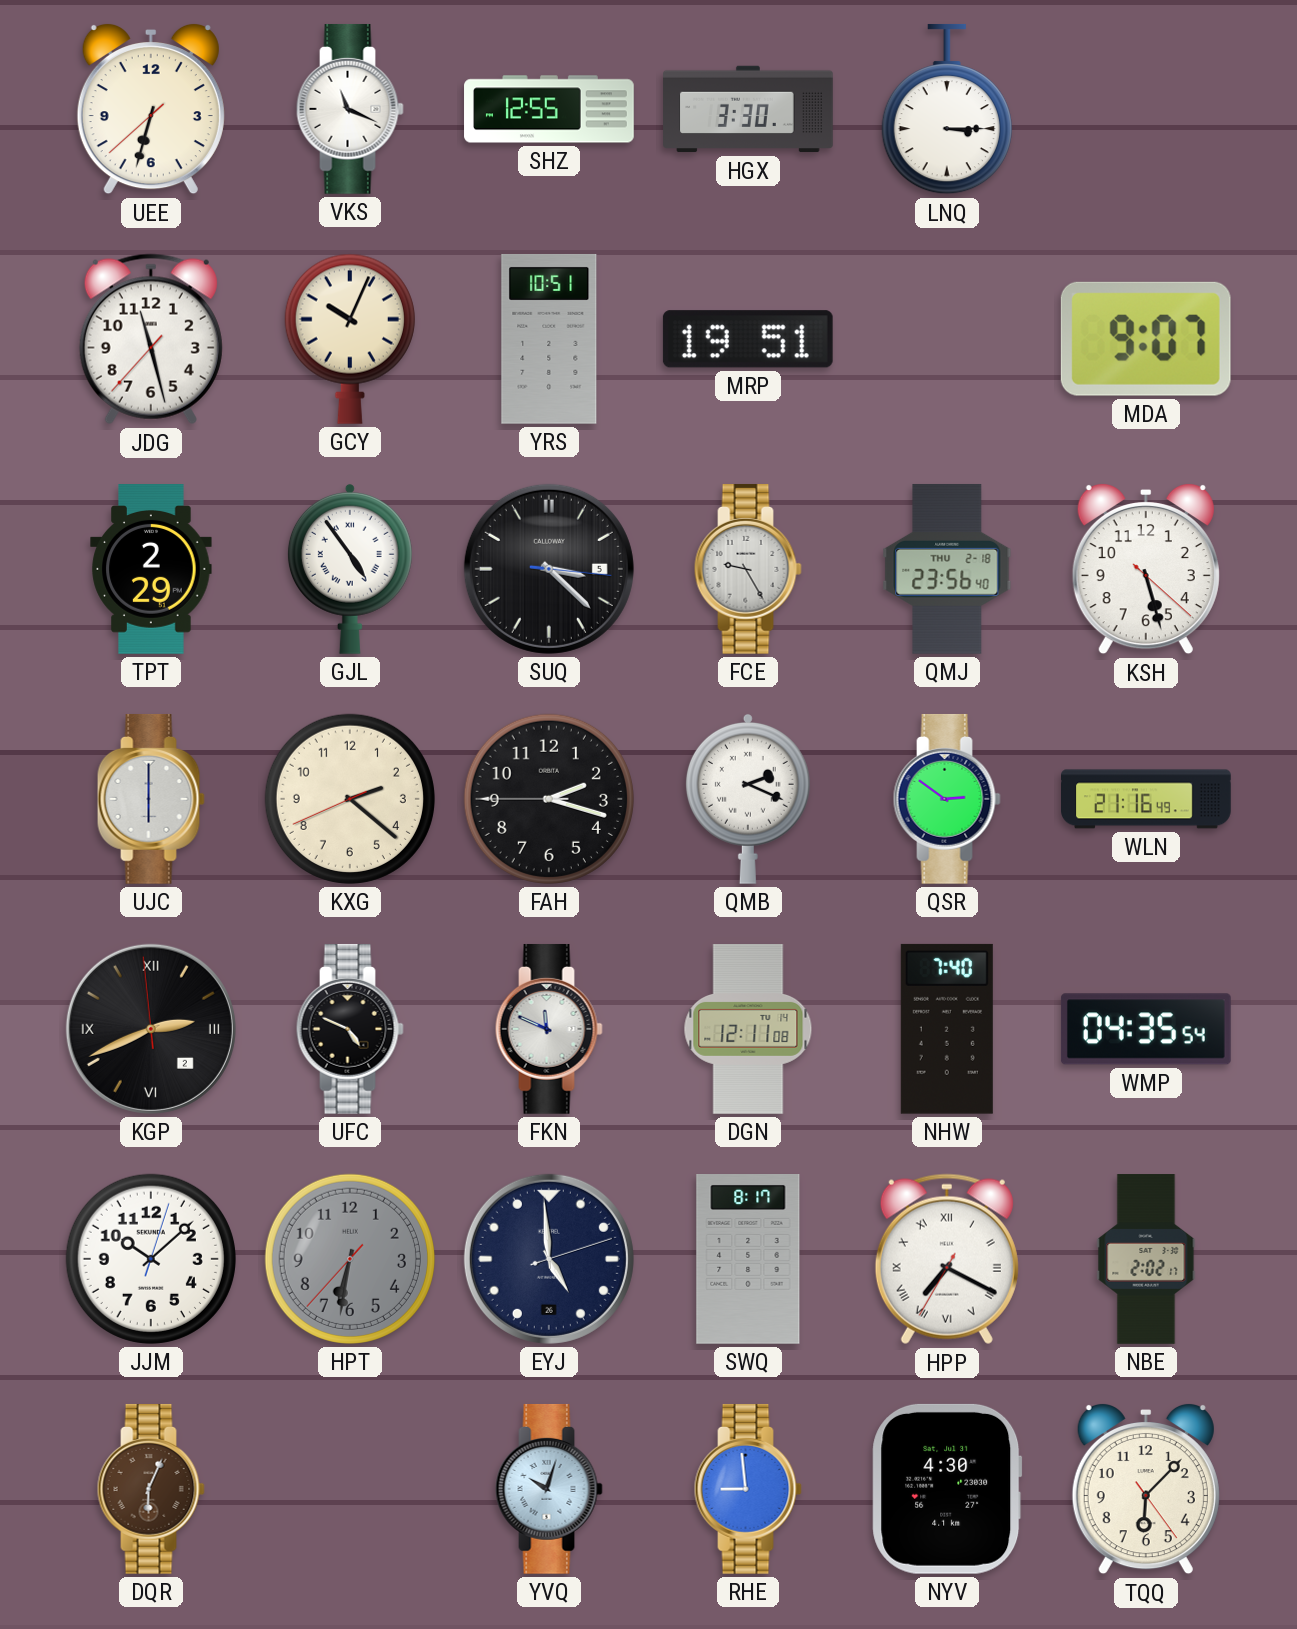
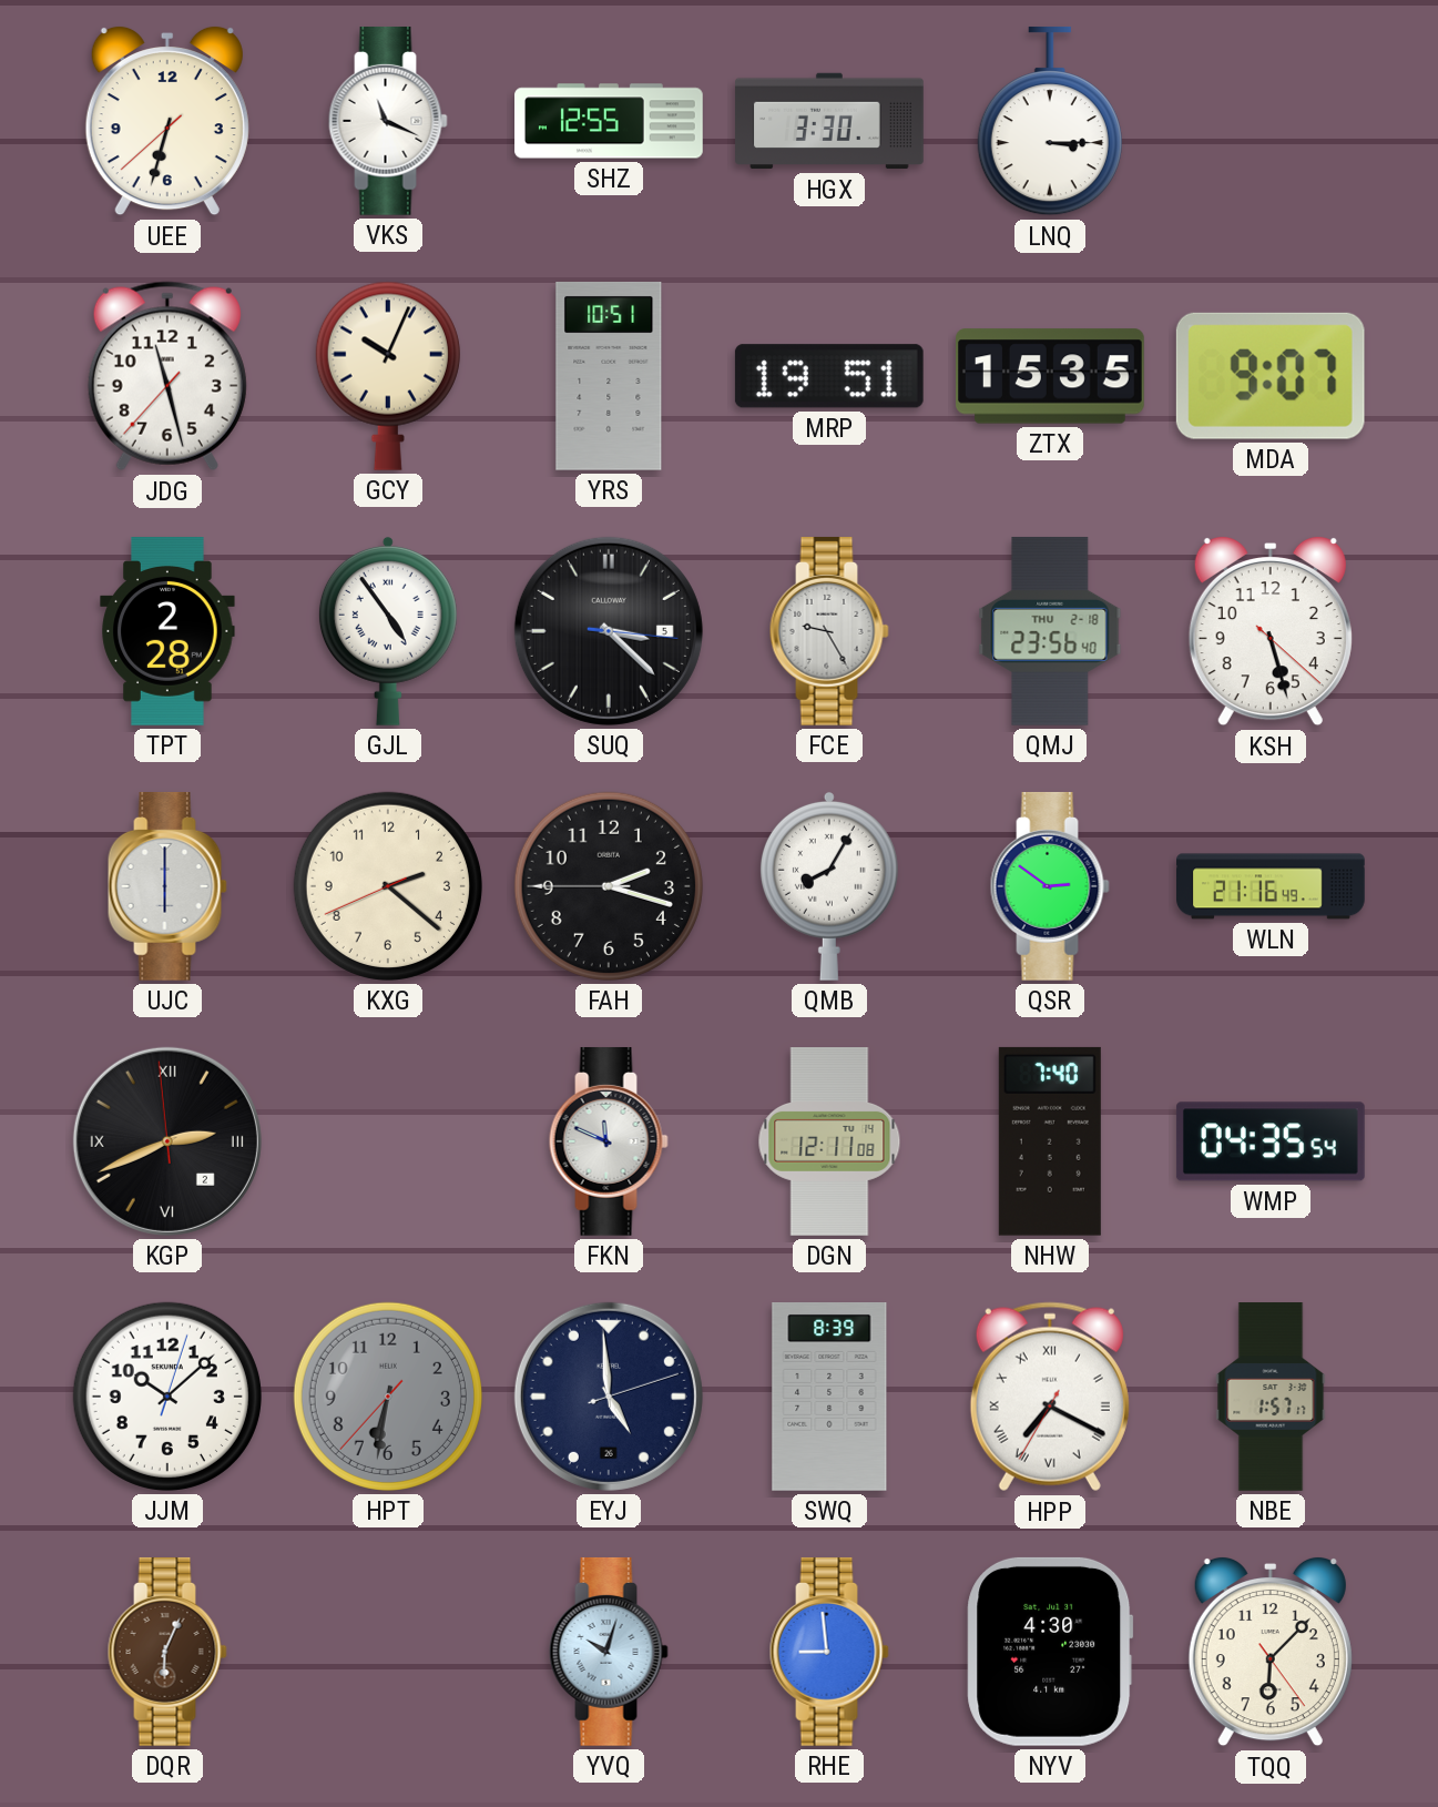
ZTX: none -> 15:35 (1051, 376)
TPT: 2:29 -> 2:28 (167, 632)
QMB: 2:19 -> 8:05 (829, 886)
UFC: 4:49 -> none (350, 1029)
SWQ: 8:17 -> 8:39 (829, 1398)
NBE: 2:02 -> 1:57 (1271, 1397)
